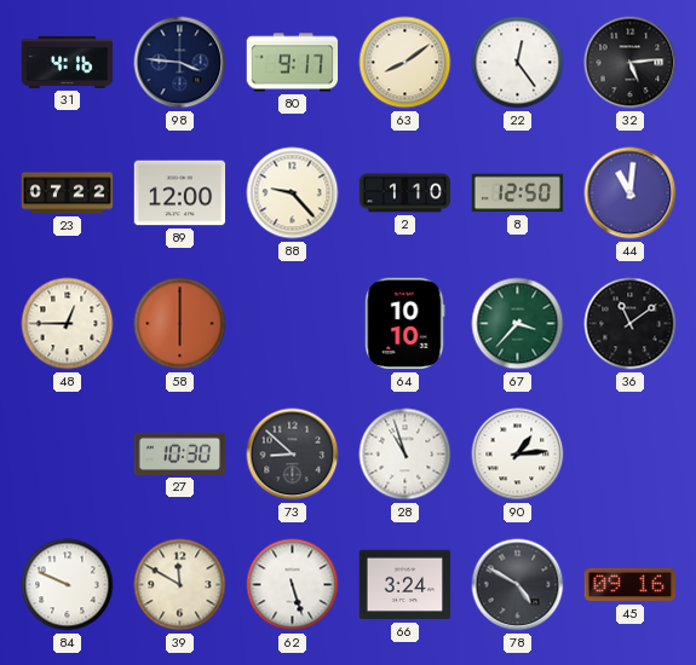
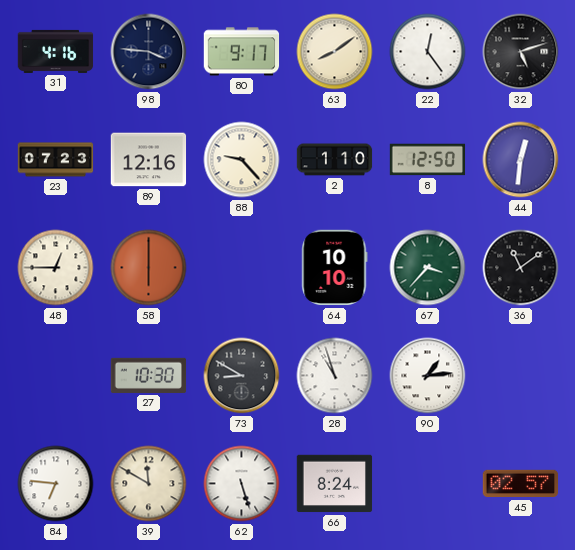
32: 5:14 -> 5:12 (521, 52)
23: 07:22 -> 07:23 (56, 160)
89: 12:00 -> 12:16 (149, 160)
44: 11:01 -> 12:31 (521, 160)
73: 8:52 -> 8:50 (242, 376)
84: 9:49 -> 6:46 (56, 484)
66: 3:24 -> 8:24 (335, 484)
78: 4:50 -> none (518, 585)
45: 09:16 -> 02:57 (521, 484)
